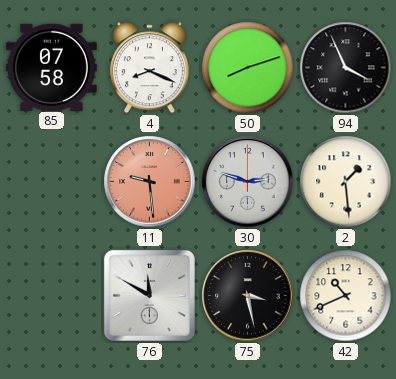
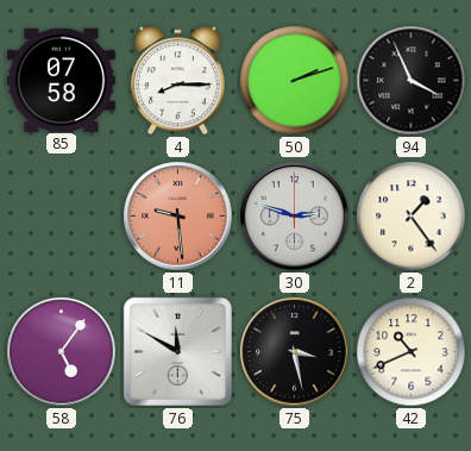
4: 8:19 -> 8:15 (177, 81)
50: 8:12 -> 2:12 (295, 81)
2: 1:29 -> 1:24 (412, 217)
58: none -> 5:06 (62, 352)
